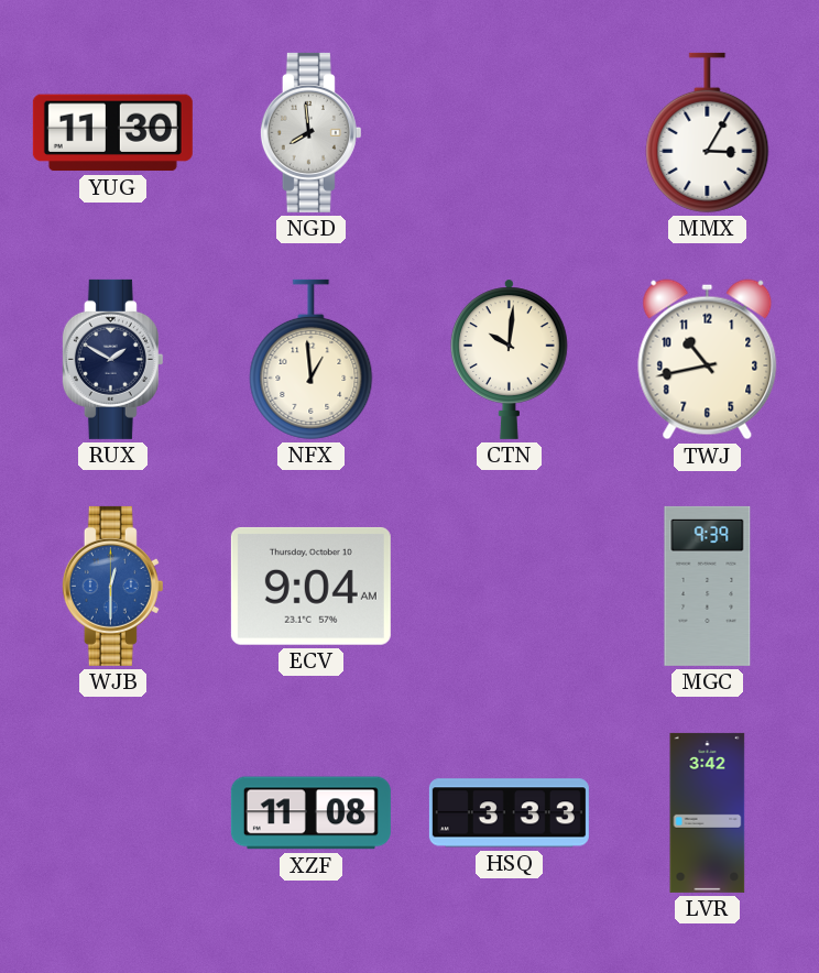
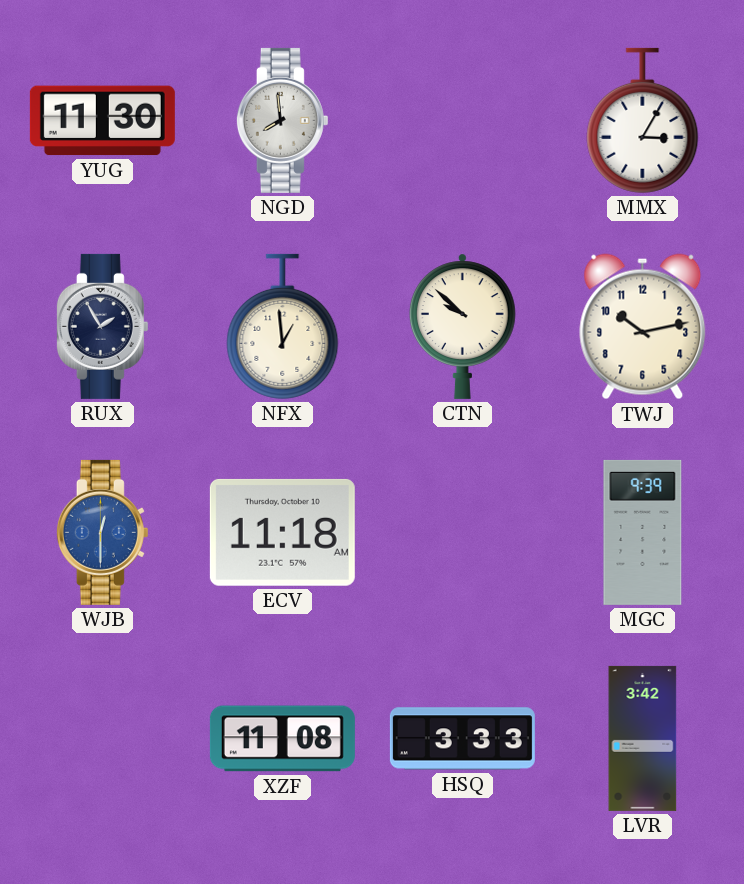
RUX: 1:50 -> 1:55 (102, 326)
CTN: 10:01 -> 9:52 (462, 326)
TWJ: 10:43 -> 10:13 (643, 327)
ECV: 9:04 -> 11:18 (282, 532)
